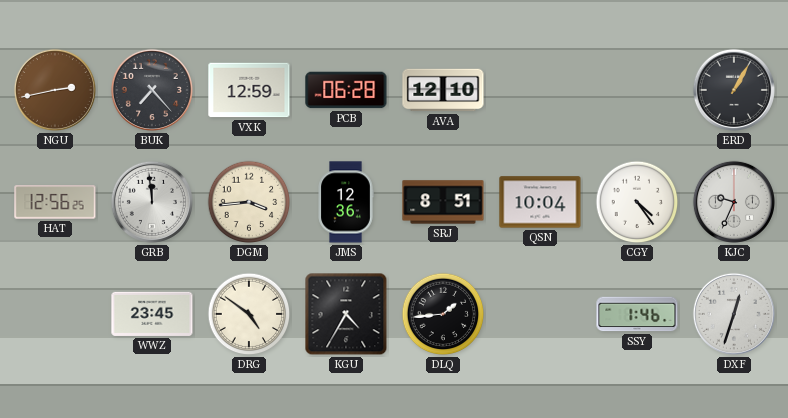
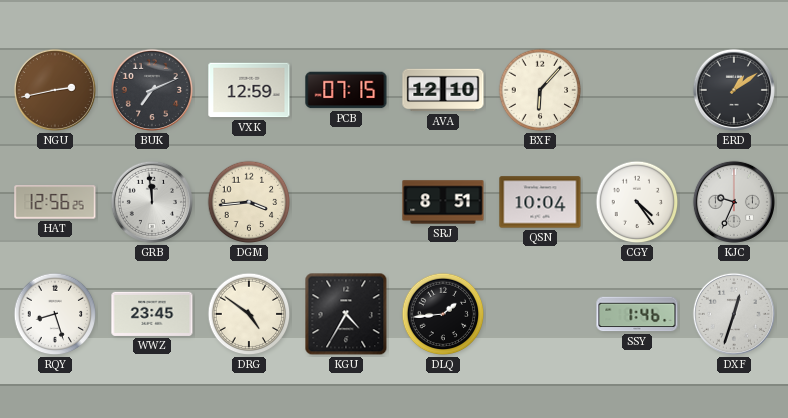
BUK: 7:23 -> 7:11 (152, 90)
PCB: 06:28 -> 07:15 (346, 90)
BXF: none -> 6:07 (540, 90)
ERD: 1:05 -> 1:09 (734, 90)
JMS: 12:36 -> none (346, 202)
RQY: none -> 8:27 (55, 314)
